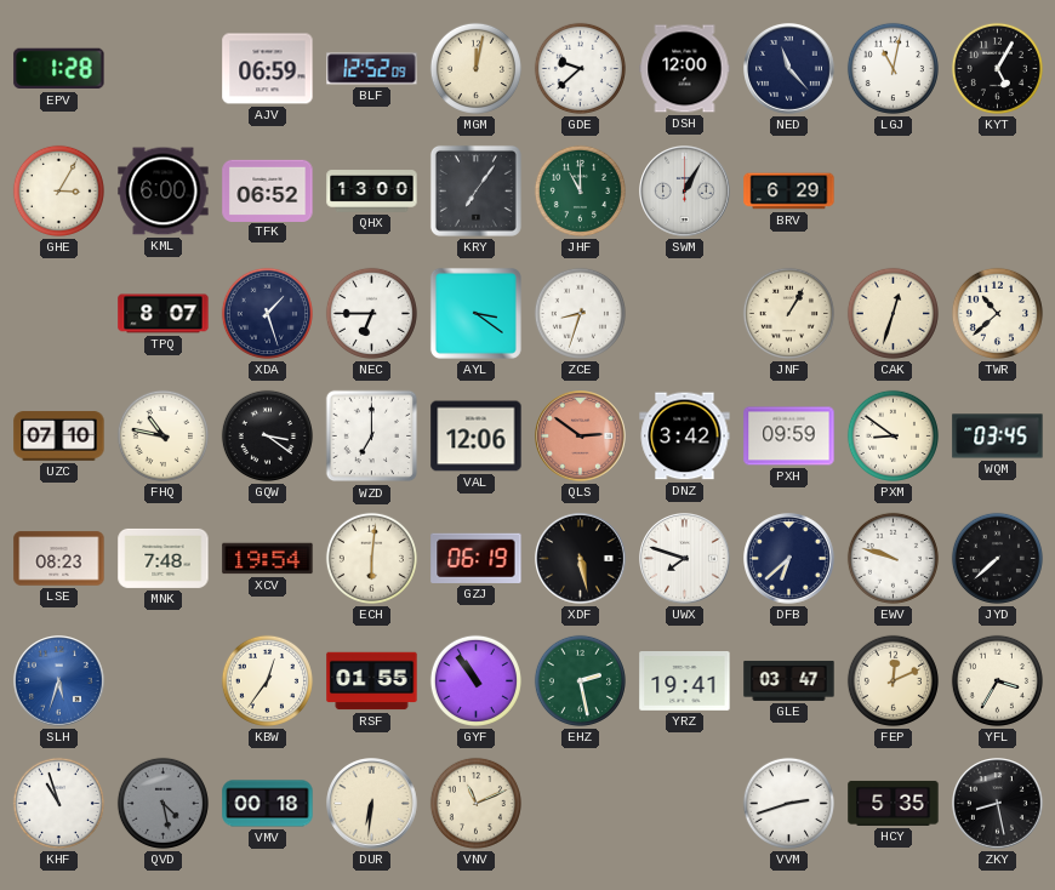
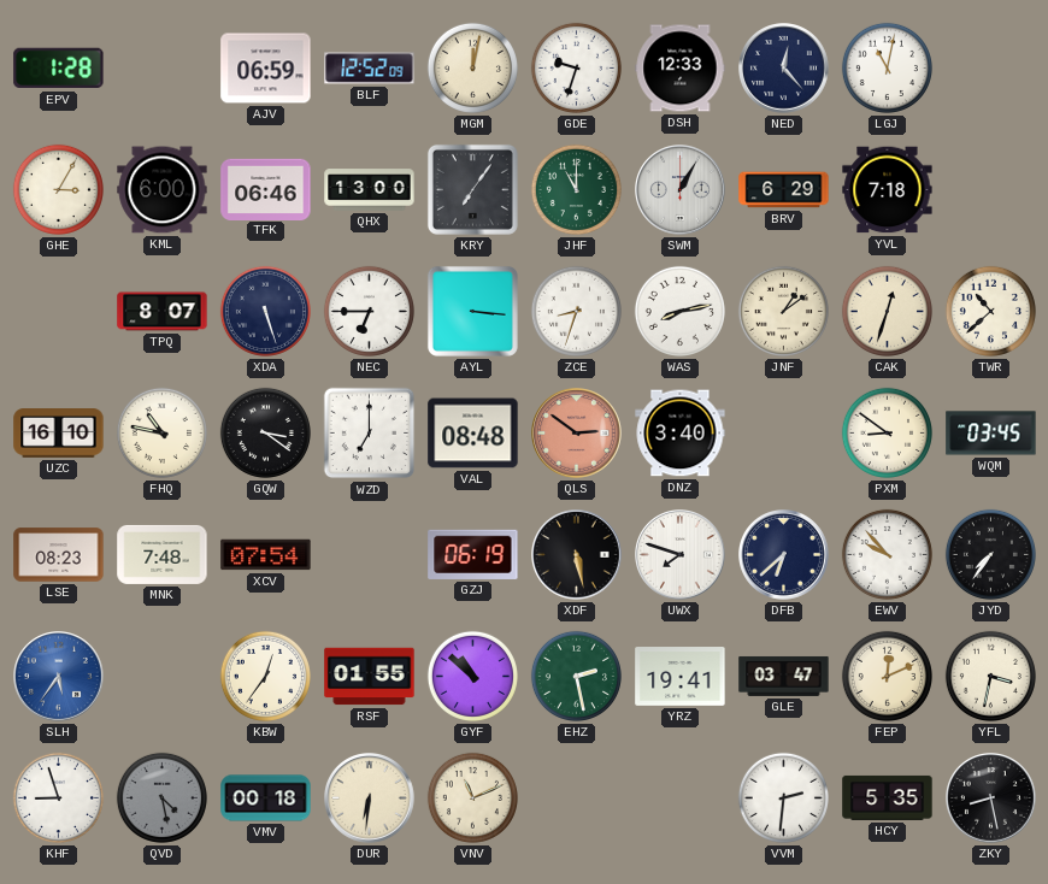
GDE: 9:38 -> 9:33 (576, 67)
DSH: 12:00 -> 12:33 (681, 69)
NED: 11:23 -> 12:23 (784, 69)
KYT: 5:05 -> none (997, 68)
TFK: 06:52 -> 06:46 (266, 189)
YVL: none -> 7:18 (888, 190)
XDA: 1:27 -> 5:27 (265, 311)
AYL: 3:21 -> 3:16 (472, 311)
WAS: none -> 8:13 (679, 311)
JNF: 1:05 -> 1:09 (783, 311)
UZC: 07:10 -> 16:10 (59, 434)
VAL: 12:06 -> 08:48 (473, 434)
DNZ: 3:42 -> 3:40 (681, 434)
PXH: 09:59 -> none (789, 437)
XCV: 19:54 -> 07:54 (266, 555)
ECH: 6:01 -> none (371, 558)
EWV: 9:48 -> 9:53 (887, 554)
JYD: 7:38 -> 7:36 (990, 554)
SLH: 5:33 -> 5:36 (59, 677)
GYF: 10:54 -> 10:52 (472, 676)
YFL: 3:35 -> 3:32 (990, 676)
KHF: 10:57 -> 8:57 (58, 797)
VVM: 2:42 -> 2:31 (783, 797)
